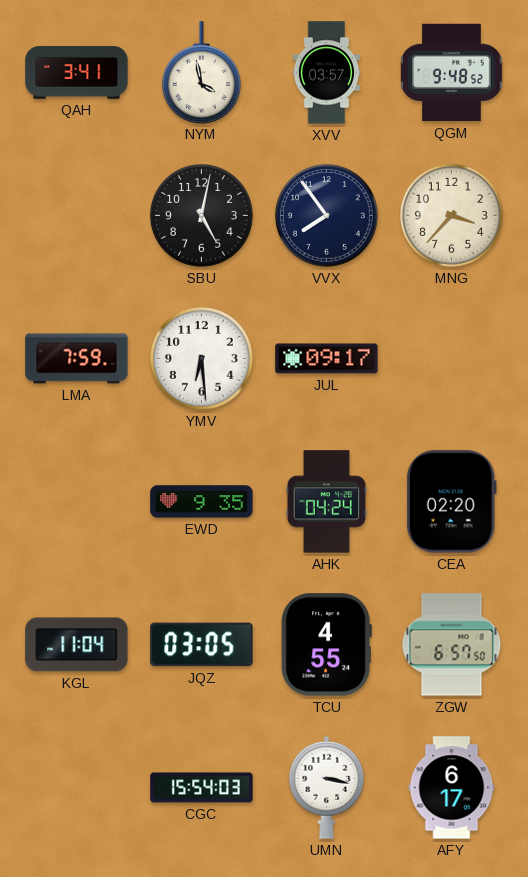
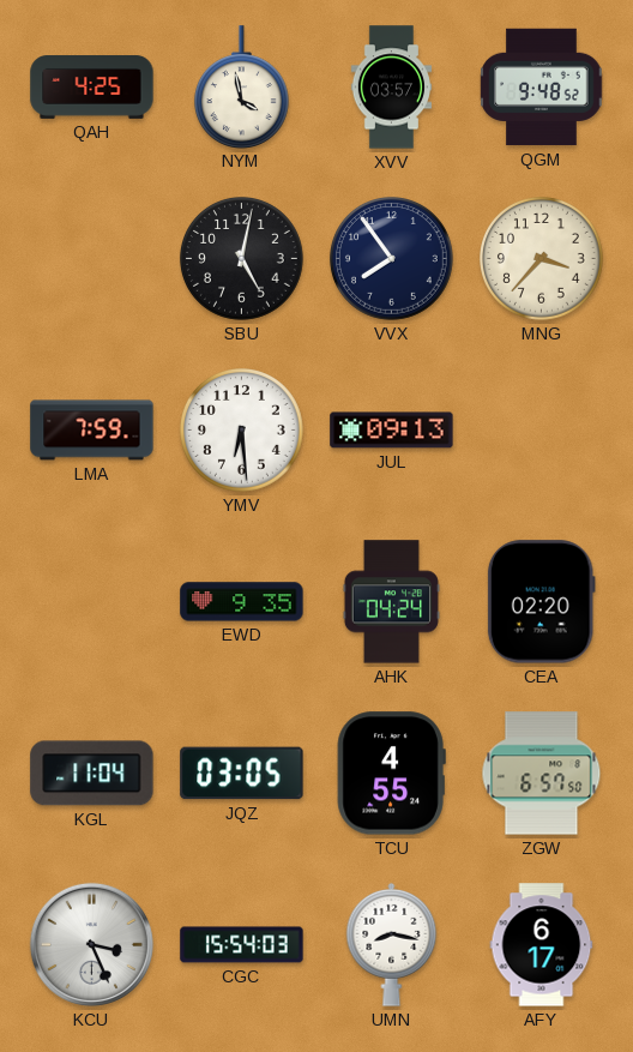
QAH: 3:41 -> 4:25 (92, 88)
JUL: 09:17 -> 09:13 (392, 431)
KCU: none -> 3:26 (91, 944)
UMN: 3:17 -> 8:17 (392, 944)
